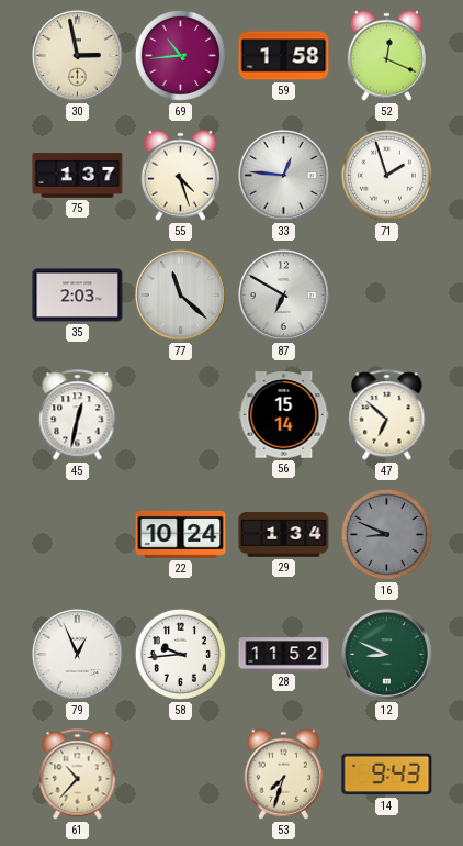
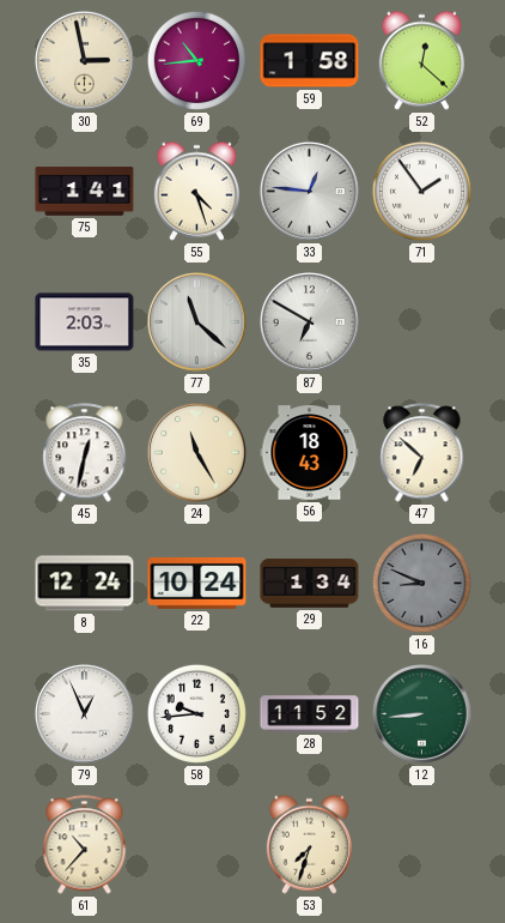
52: 12:19 -> 12:22 (421, 60)
75: 1:37 -> 1:41 (85, 192)
71: 1:57 -> 1:54 (421, 191)
24: none -> 11:25 (196, 452)
56: 15:14 -> 18:43 (310, 453)
8: none -> 12:24 (85, 584)
12: 8:49 -> 8:44 (421, 713)
14: 9:43 -> none (387, 775)
